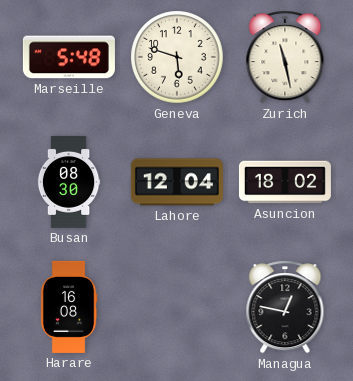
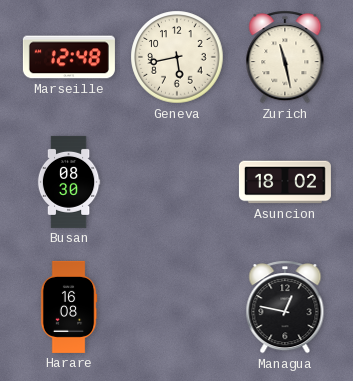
Marseille: 5:48 -> 12:48 (69, 57)
Geneva: 5:48 -> 5:43 (177, 57)
Lahore: 12:04 -> none (177, 182)
